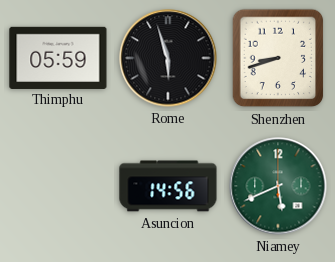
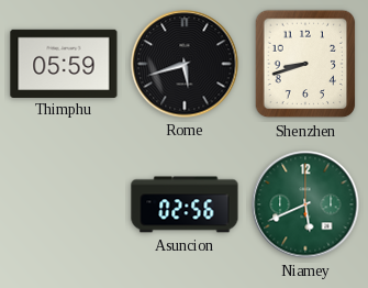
Rome: 5:57 -> 5:42 (185, 64)
Asuncion: 14:56 -> 02:56 (185, 204)
